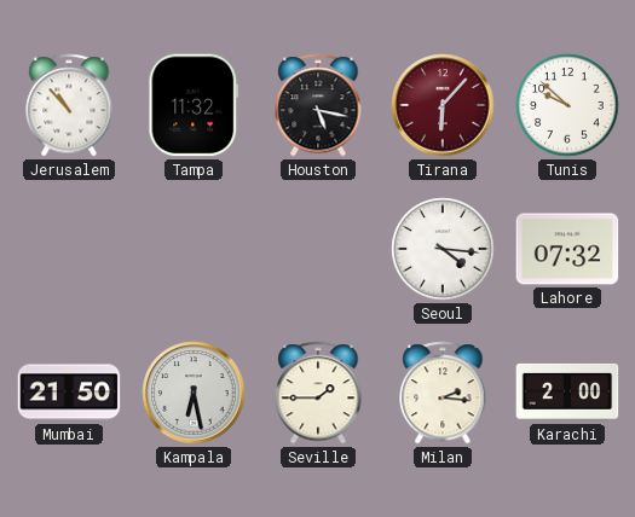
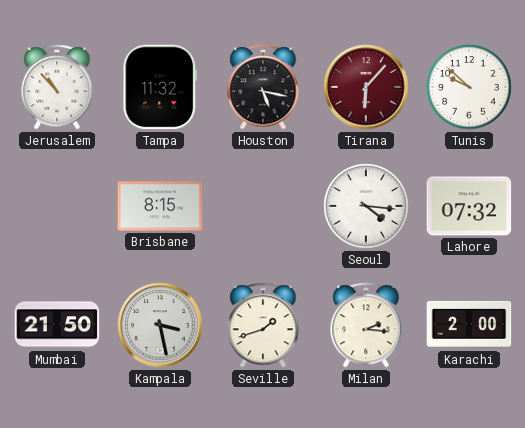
Brisbane: none -> 8:15 (160, 206)
Kampala: 6:28 -> 3:28 (160, 325)
Seville: 1:45 -> 1:42 (263, 325)
